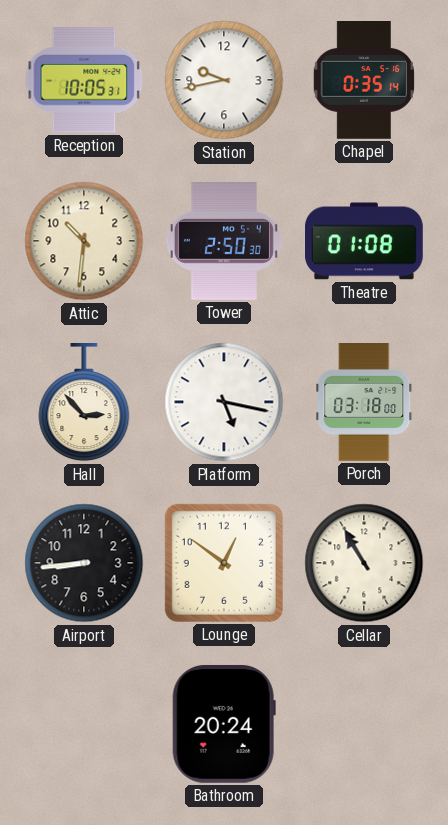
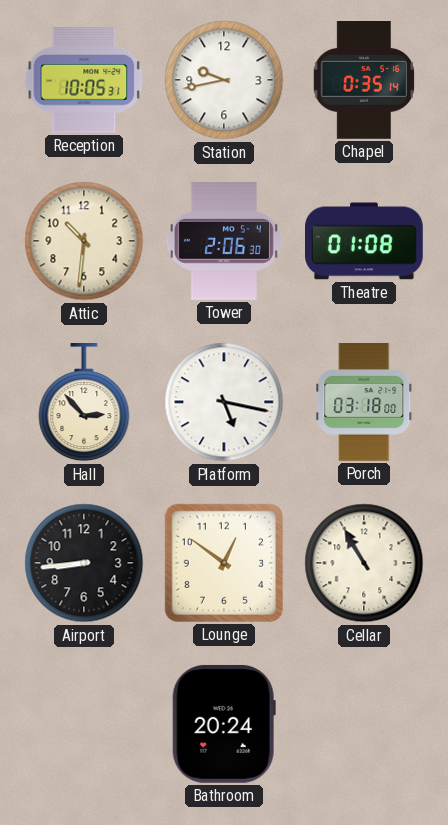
Tower: 2:50 -> 2:06 (224, 242)
